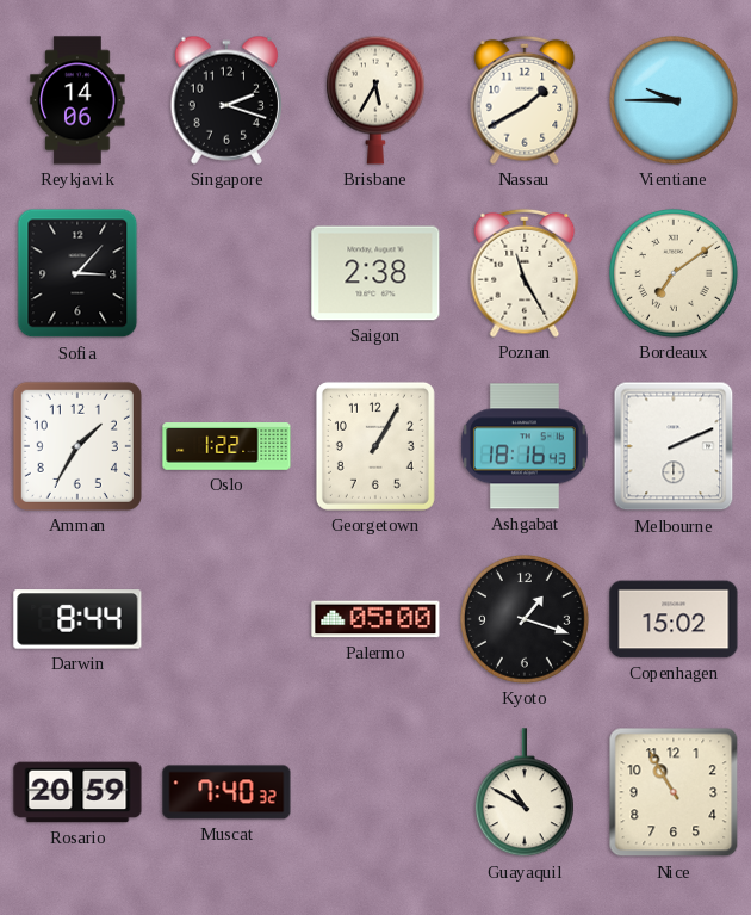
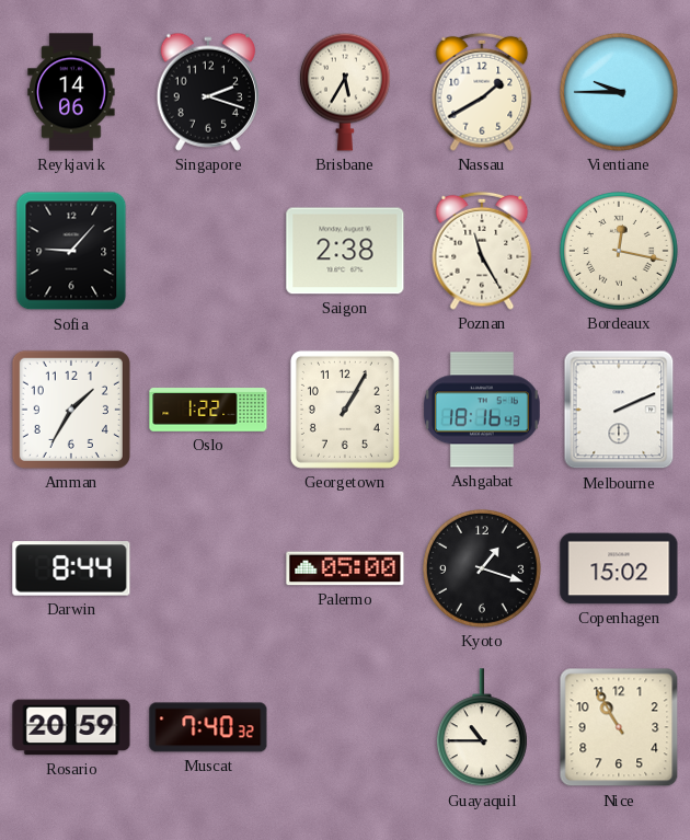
Sofia: 3:07 -> 9:07 (71, 251)
Bordeaux: 7:09 -> 12:17 (619, 251)
Guayaquil: 10:50 -> 10:45 (482, 728)
